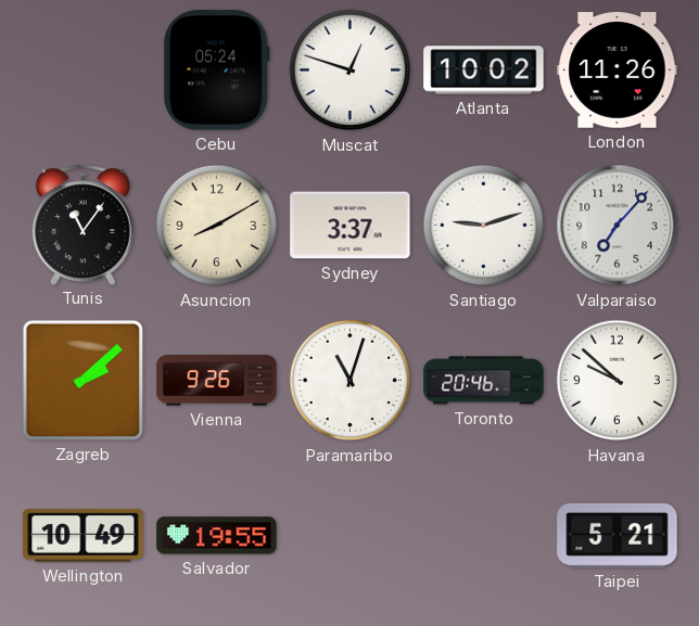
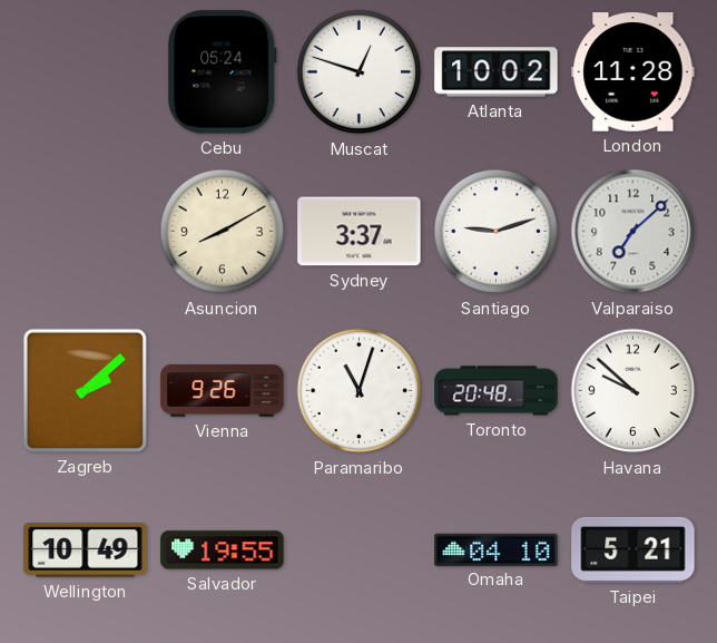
London: 11:26 -> 11:28 (633, 72)
Tunis: 11:06 -> none (82, 225)
Valparaiso: 7:07 -> 7:08 (633, 232)
Toronto: 20:46 -> 20:48 (497, 391)
Omaha: none -> 04:10 (497, 549)
